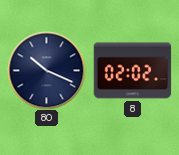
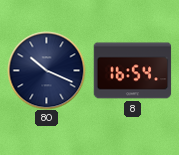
8: 02:02 -> 16:54 (132, 71)
